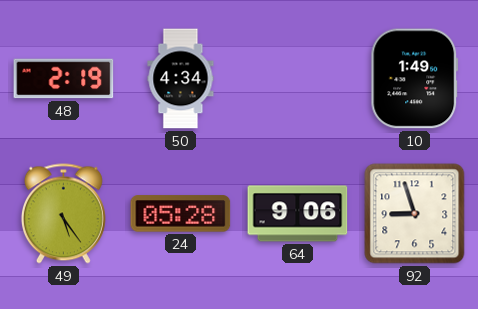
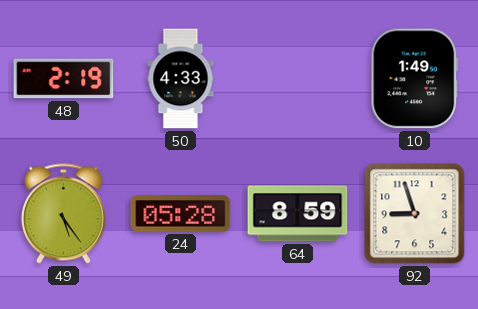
50: 4:34 -> 4:33 (181, 79)
64: 9:06 -> 8:59 (298, 214)
